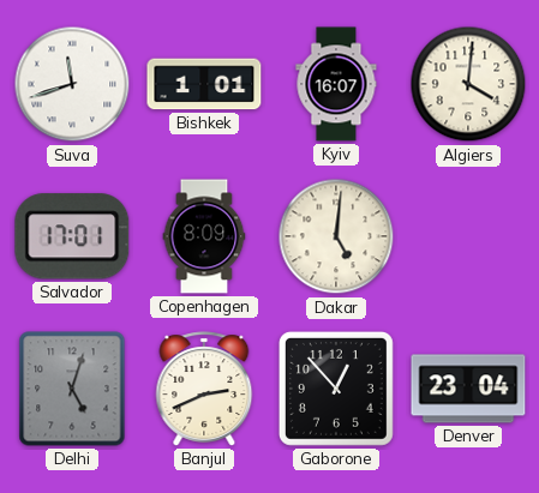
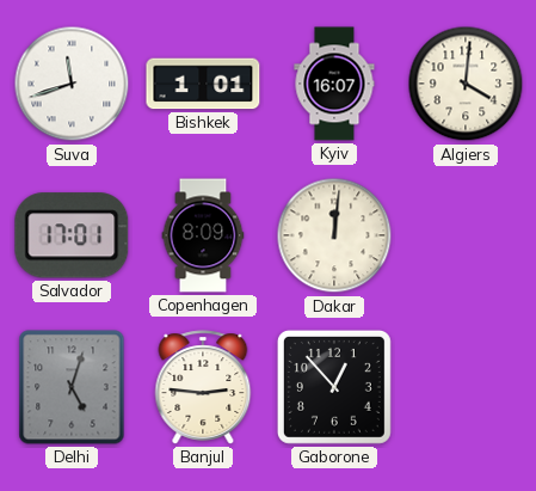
Dakar: 5:01 -> 12:01 (334, 235)
Banjul: 2:41 -> 2:46 (203, 387)
Denver: 23:04 -> none (468, 389)
